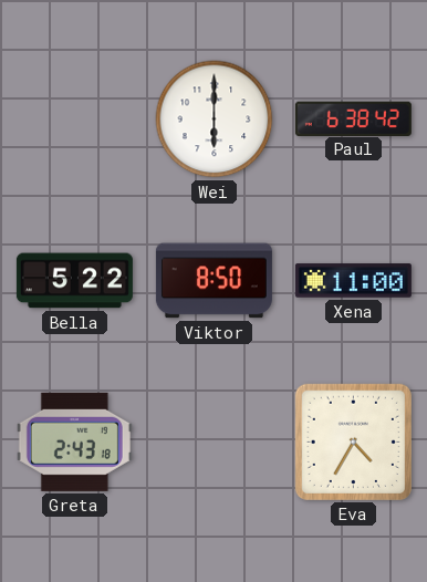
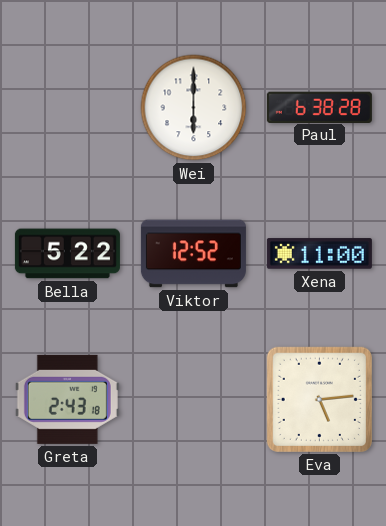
Paul: 6:38:42 -> 6:38:28 (319, 107)
Viktor: 8:50 -> 12:52 (193, 254)
Eva: 4:35 -> 5:14 (319, 399)
